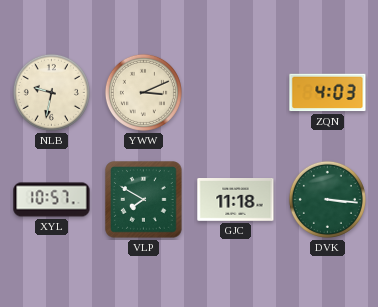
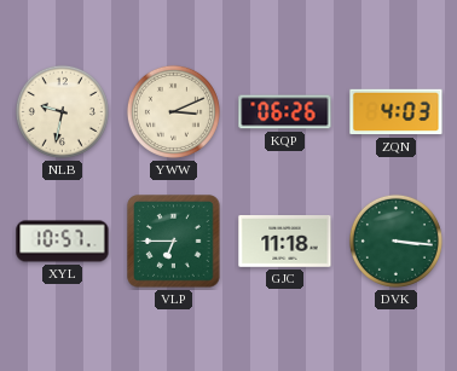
KQP: none -> 06:26 (285, 112)
VLP: 7:50 -> 6:45 (174, 242)
